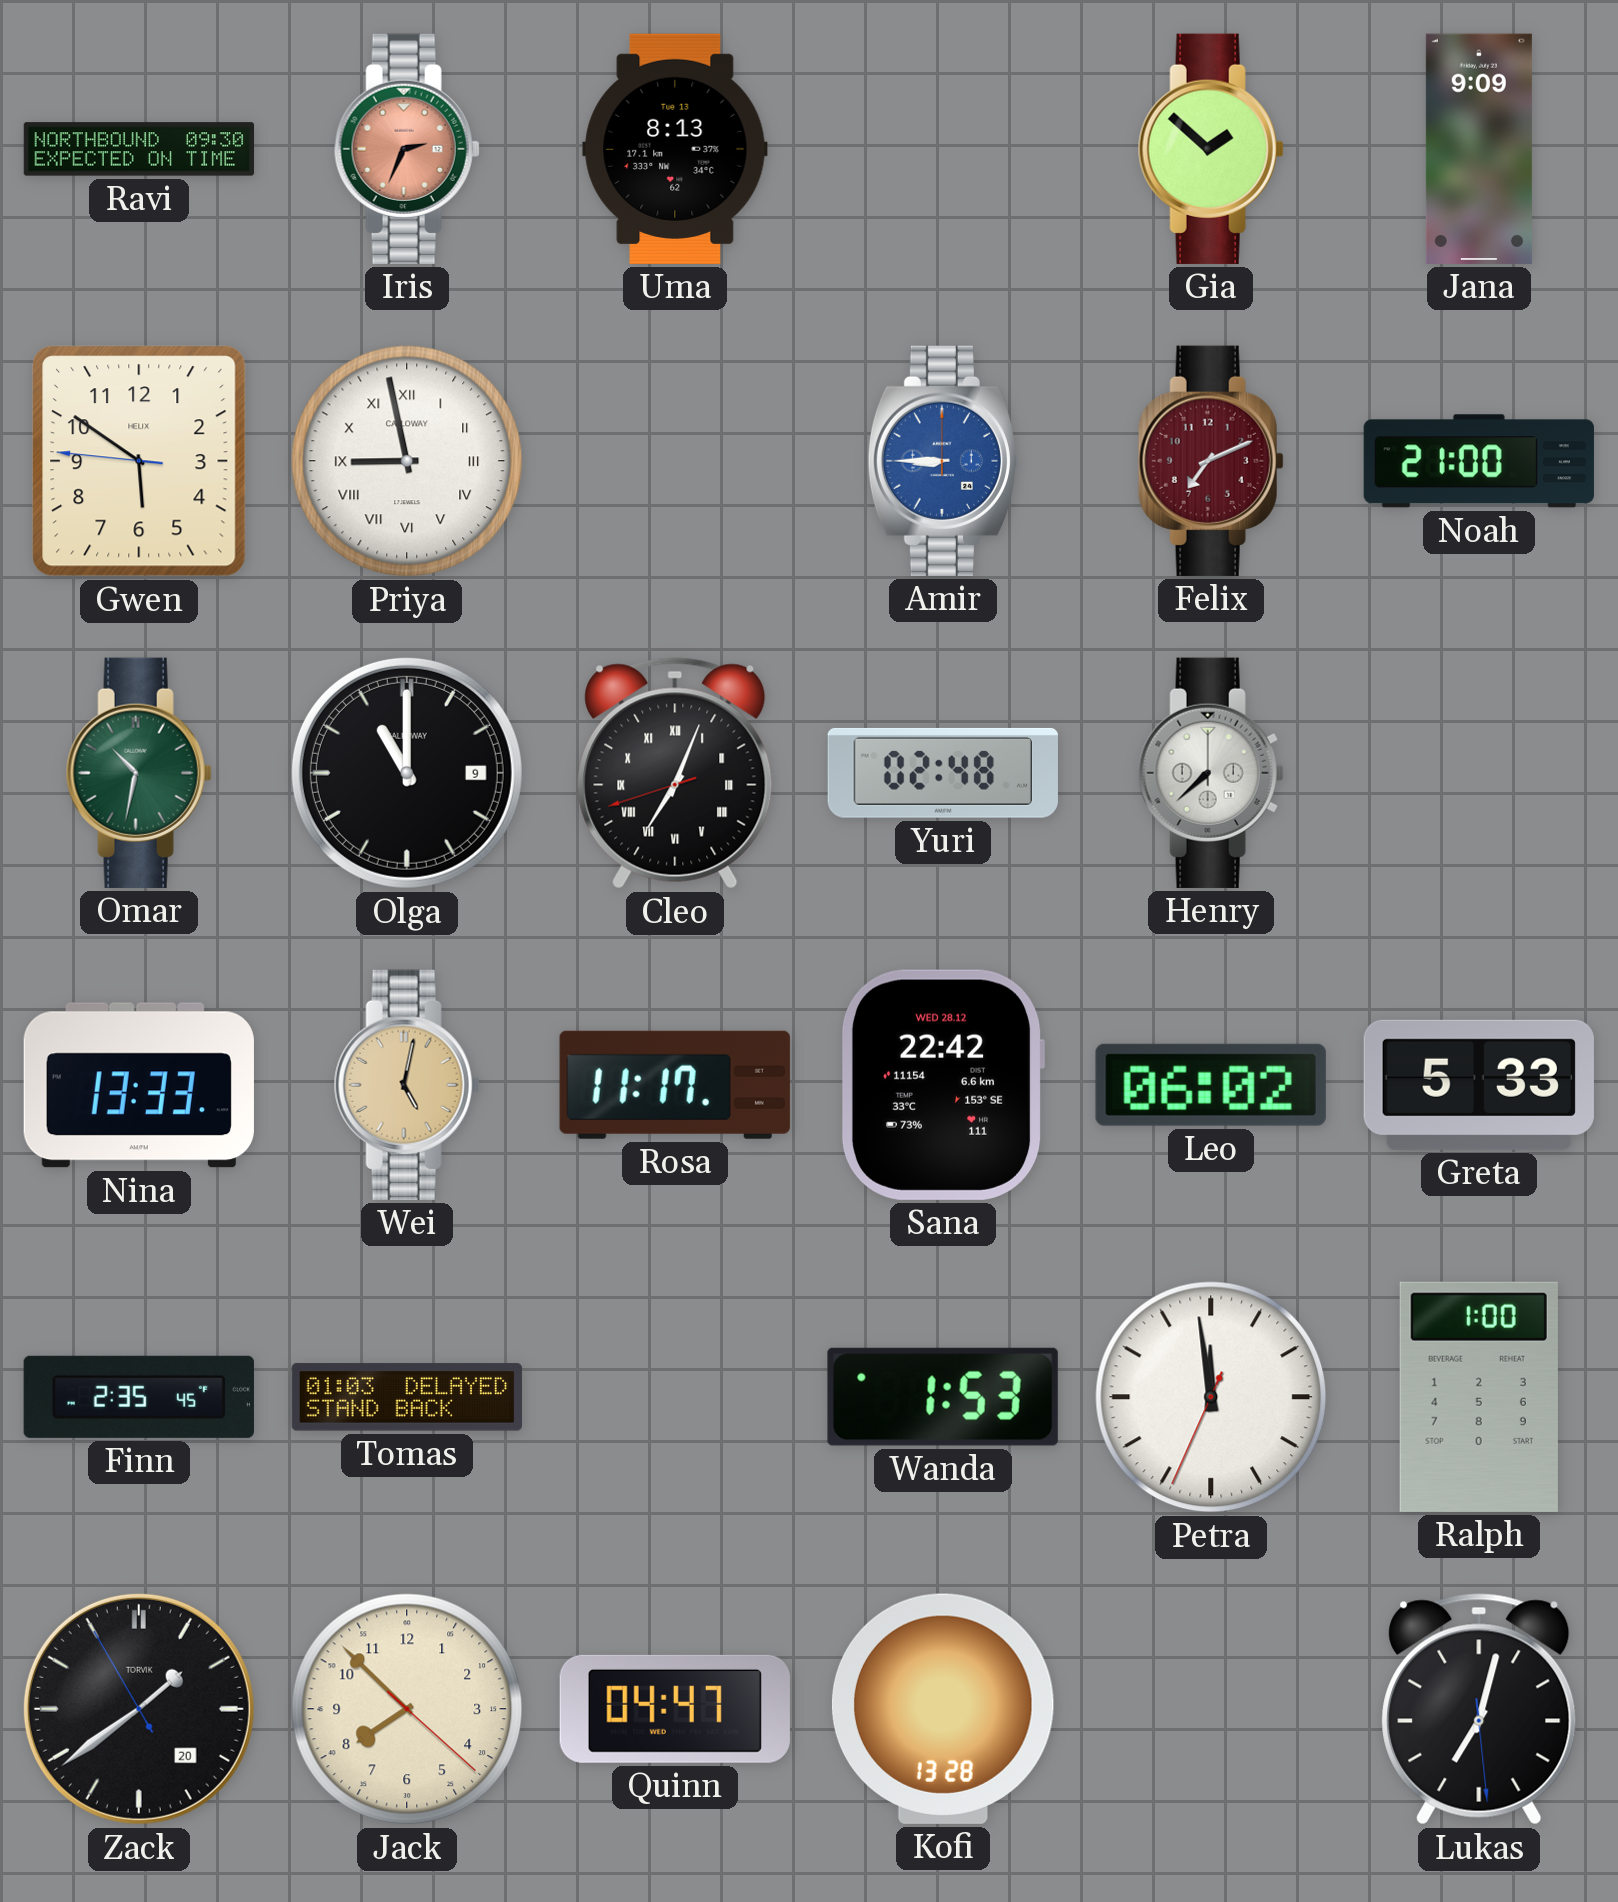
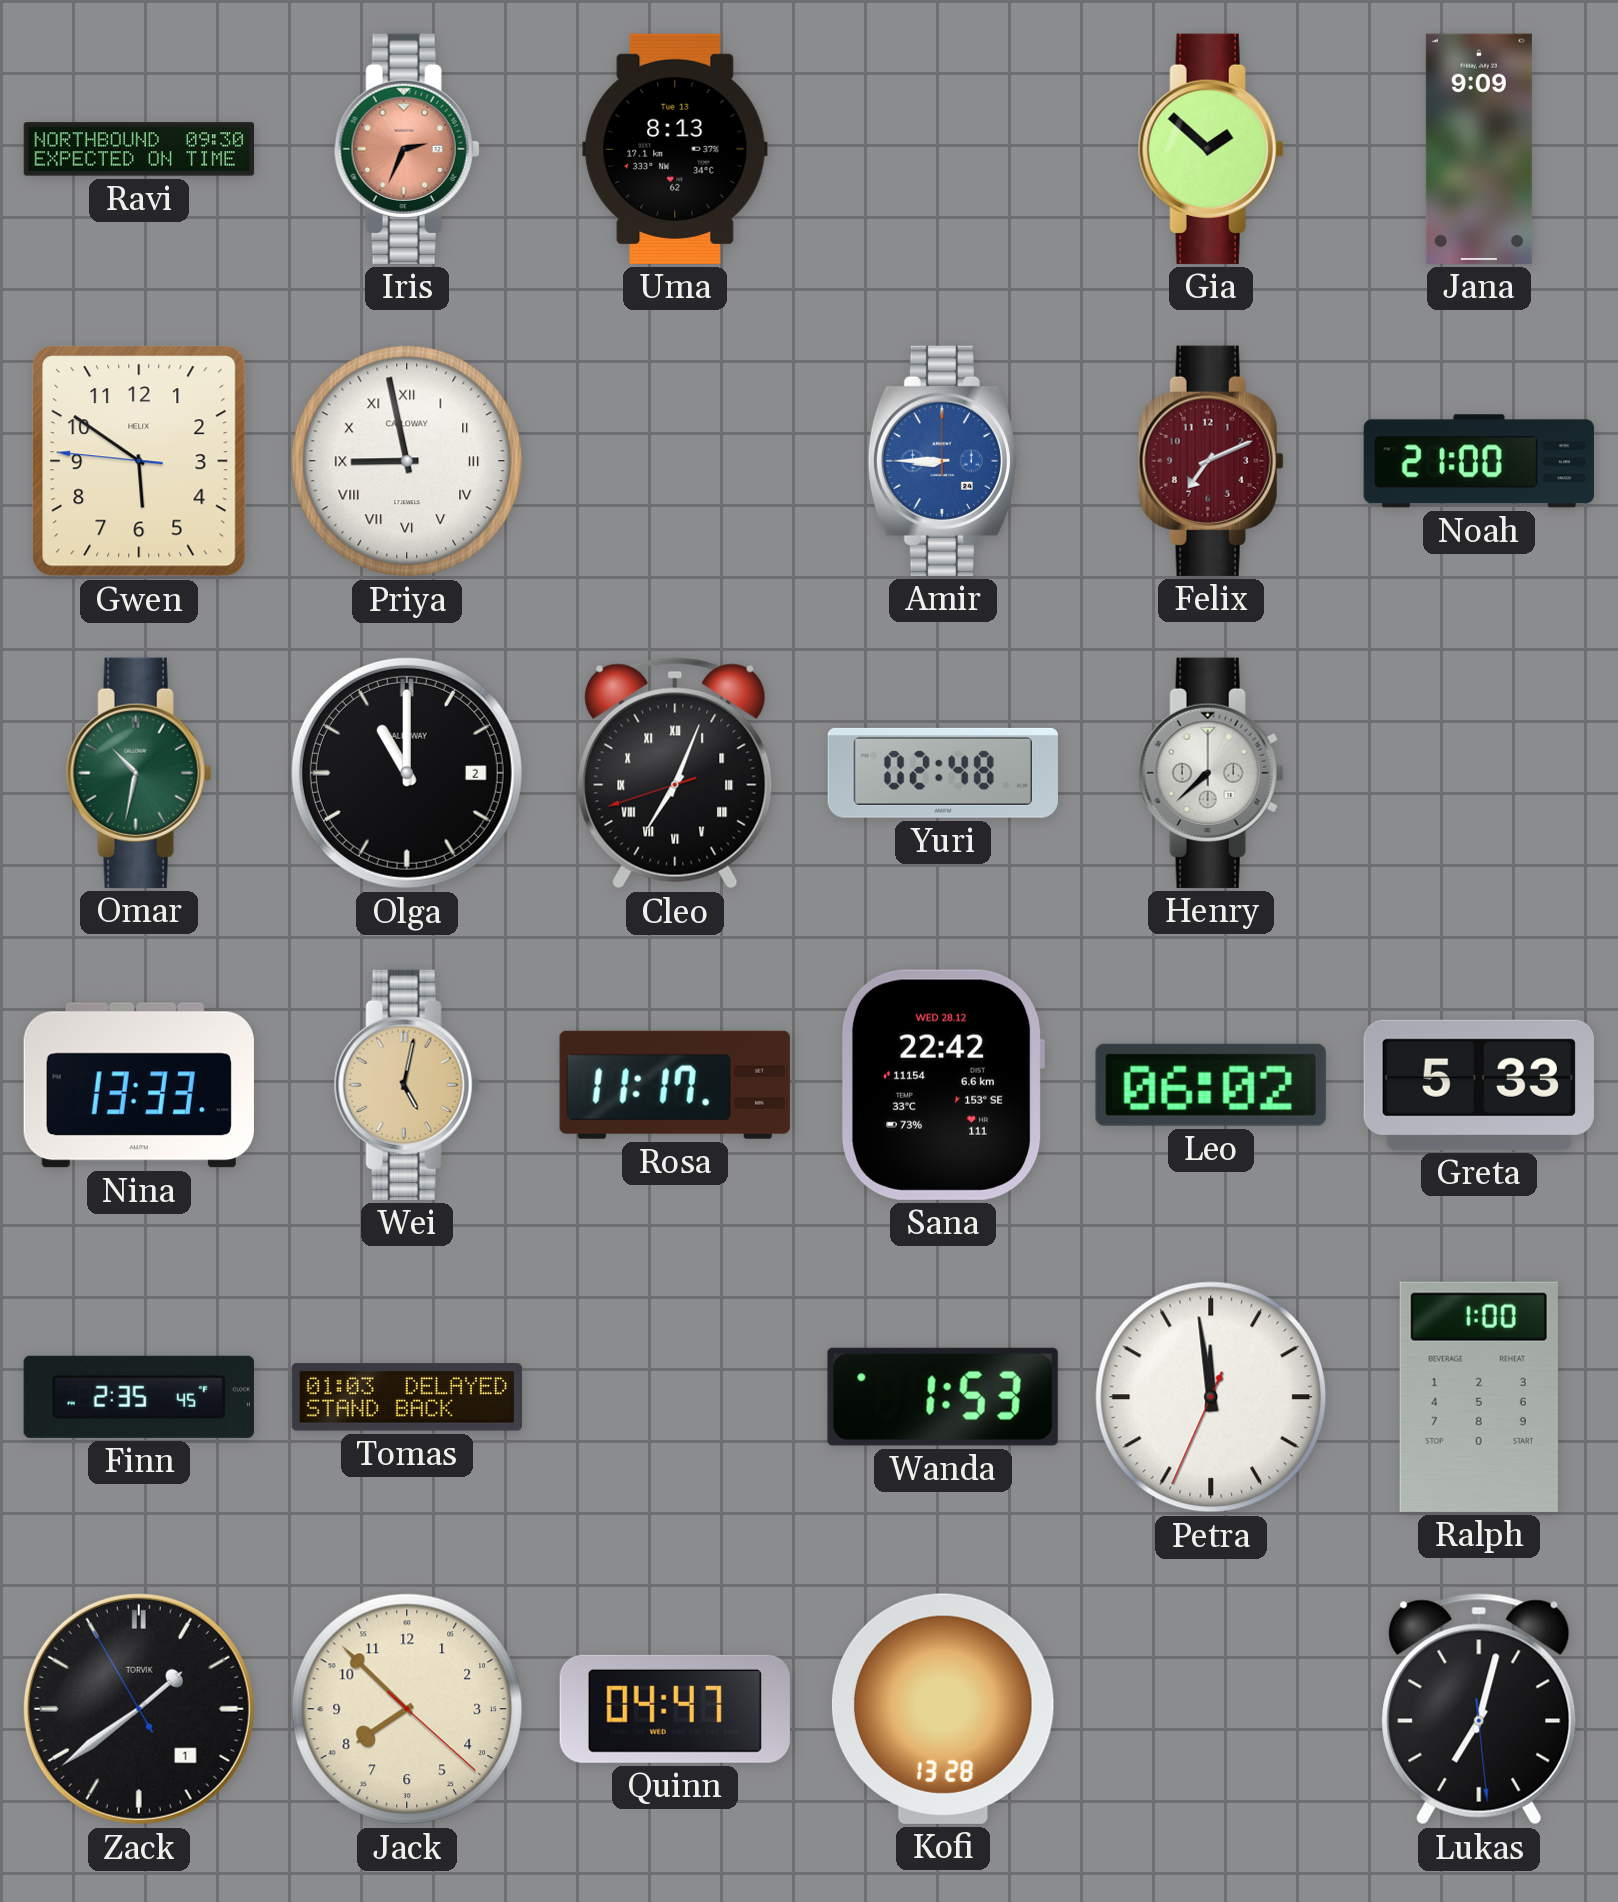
Olga date: 9 -> 2 (407, 773)
Zack date: 20 -> 1 (139, 1709)
